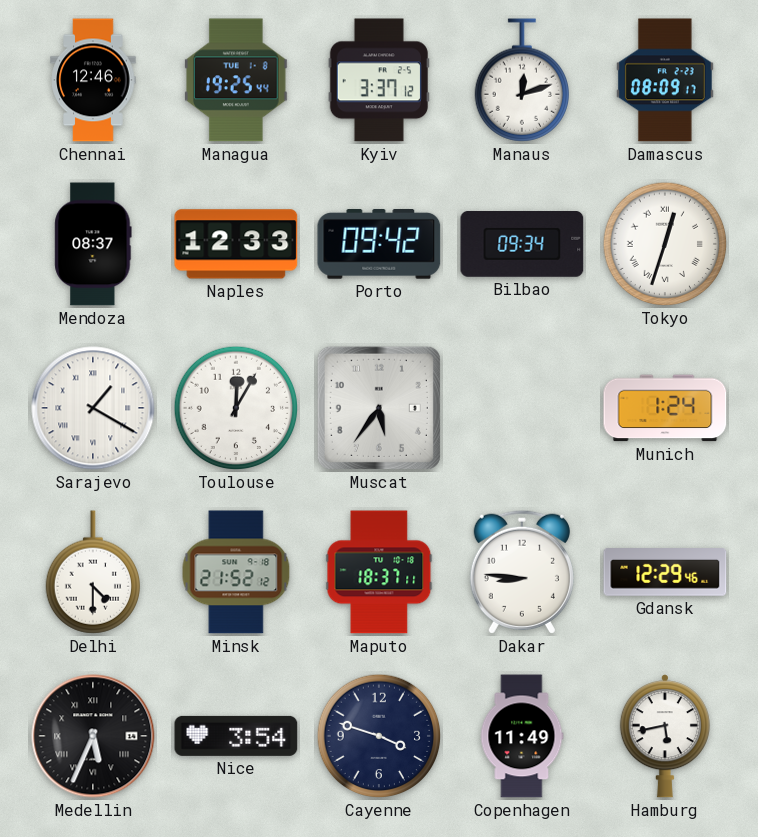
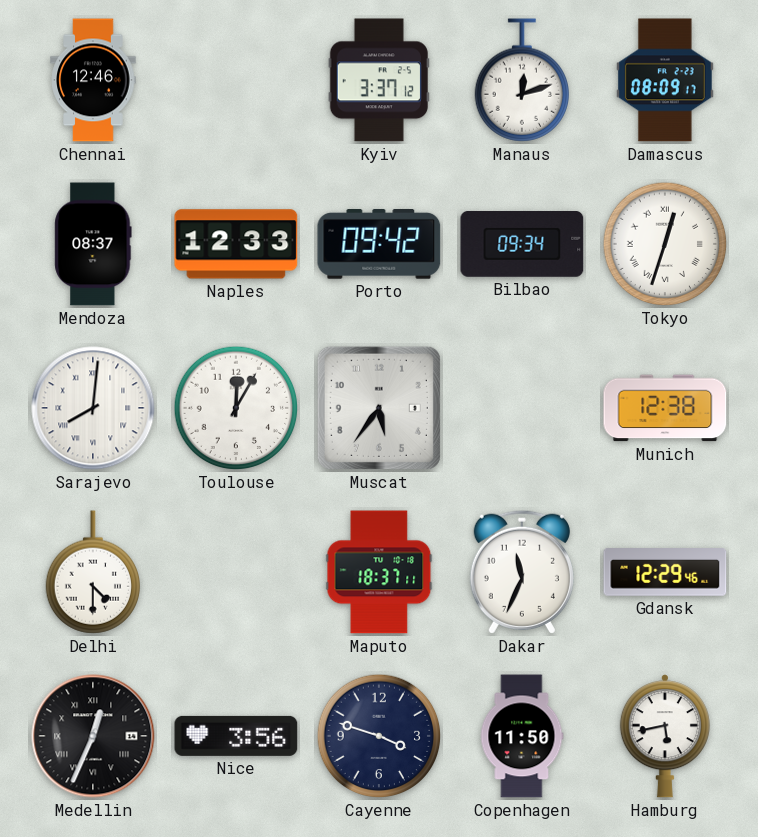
Managua: 19:25 -> none (237, 80)
Sarajevo: 1:20 -> 8:01 (93, 408)
Munich: 1:24 -> 12:38 (665, 408)
Minsk: 21:52 -> none (236, 572)
Dakar: 8:46 -> 11:34 (522, 572)
Medellin: 5:34 -> 12:34 (93, 736)
Nice: 3:54 -> 3:56 (236, 736)
Copenhagen: 11:49 -> 11:50 (522, 736)
